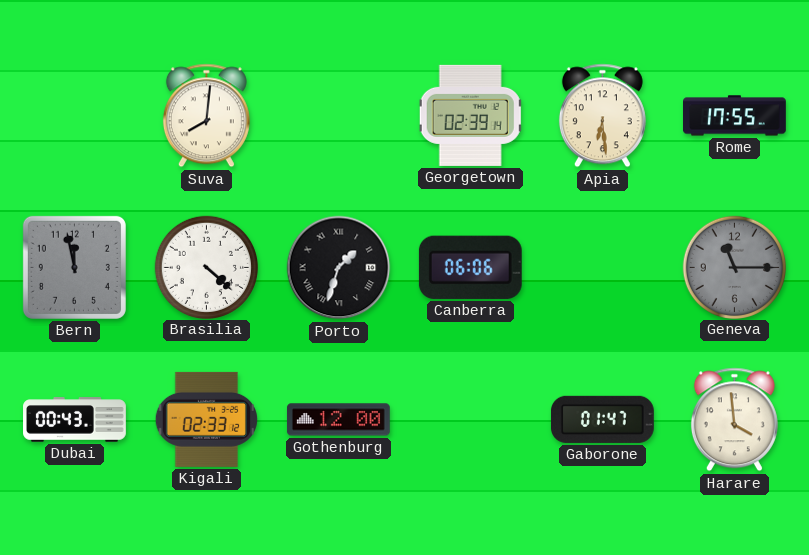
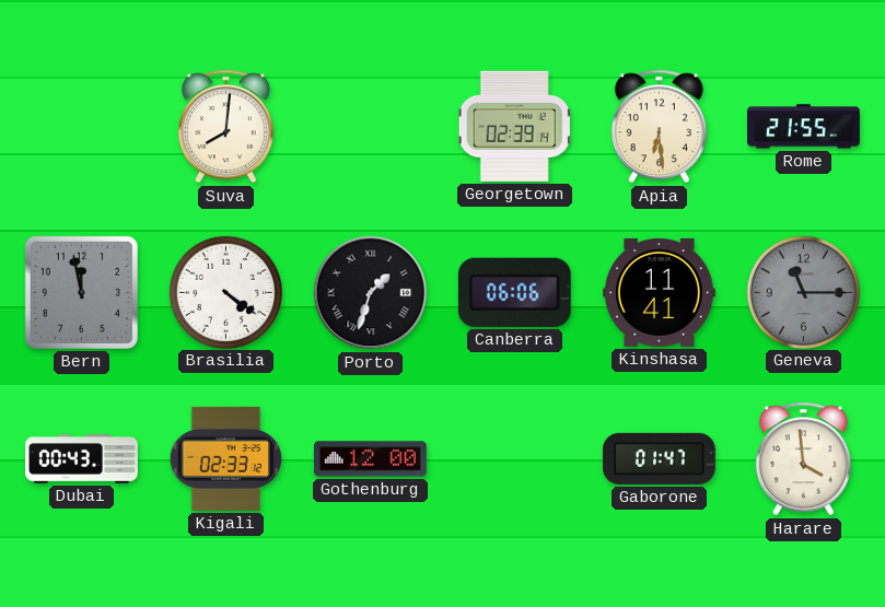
Rome: 17:55 -> 21:55 (804, 127)
Brasilia: 4:22 -> 4:21 (225, 292)
Kinshasa: none -> 11:41 (659, 292)
